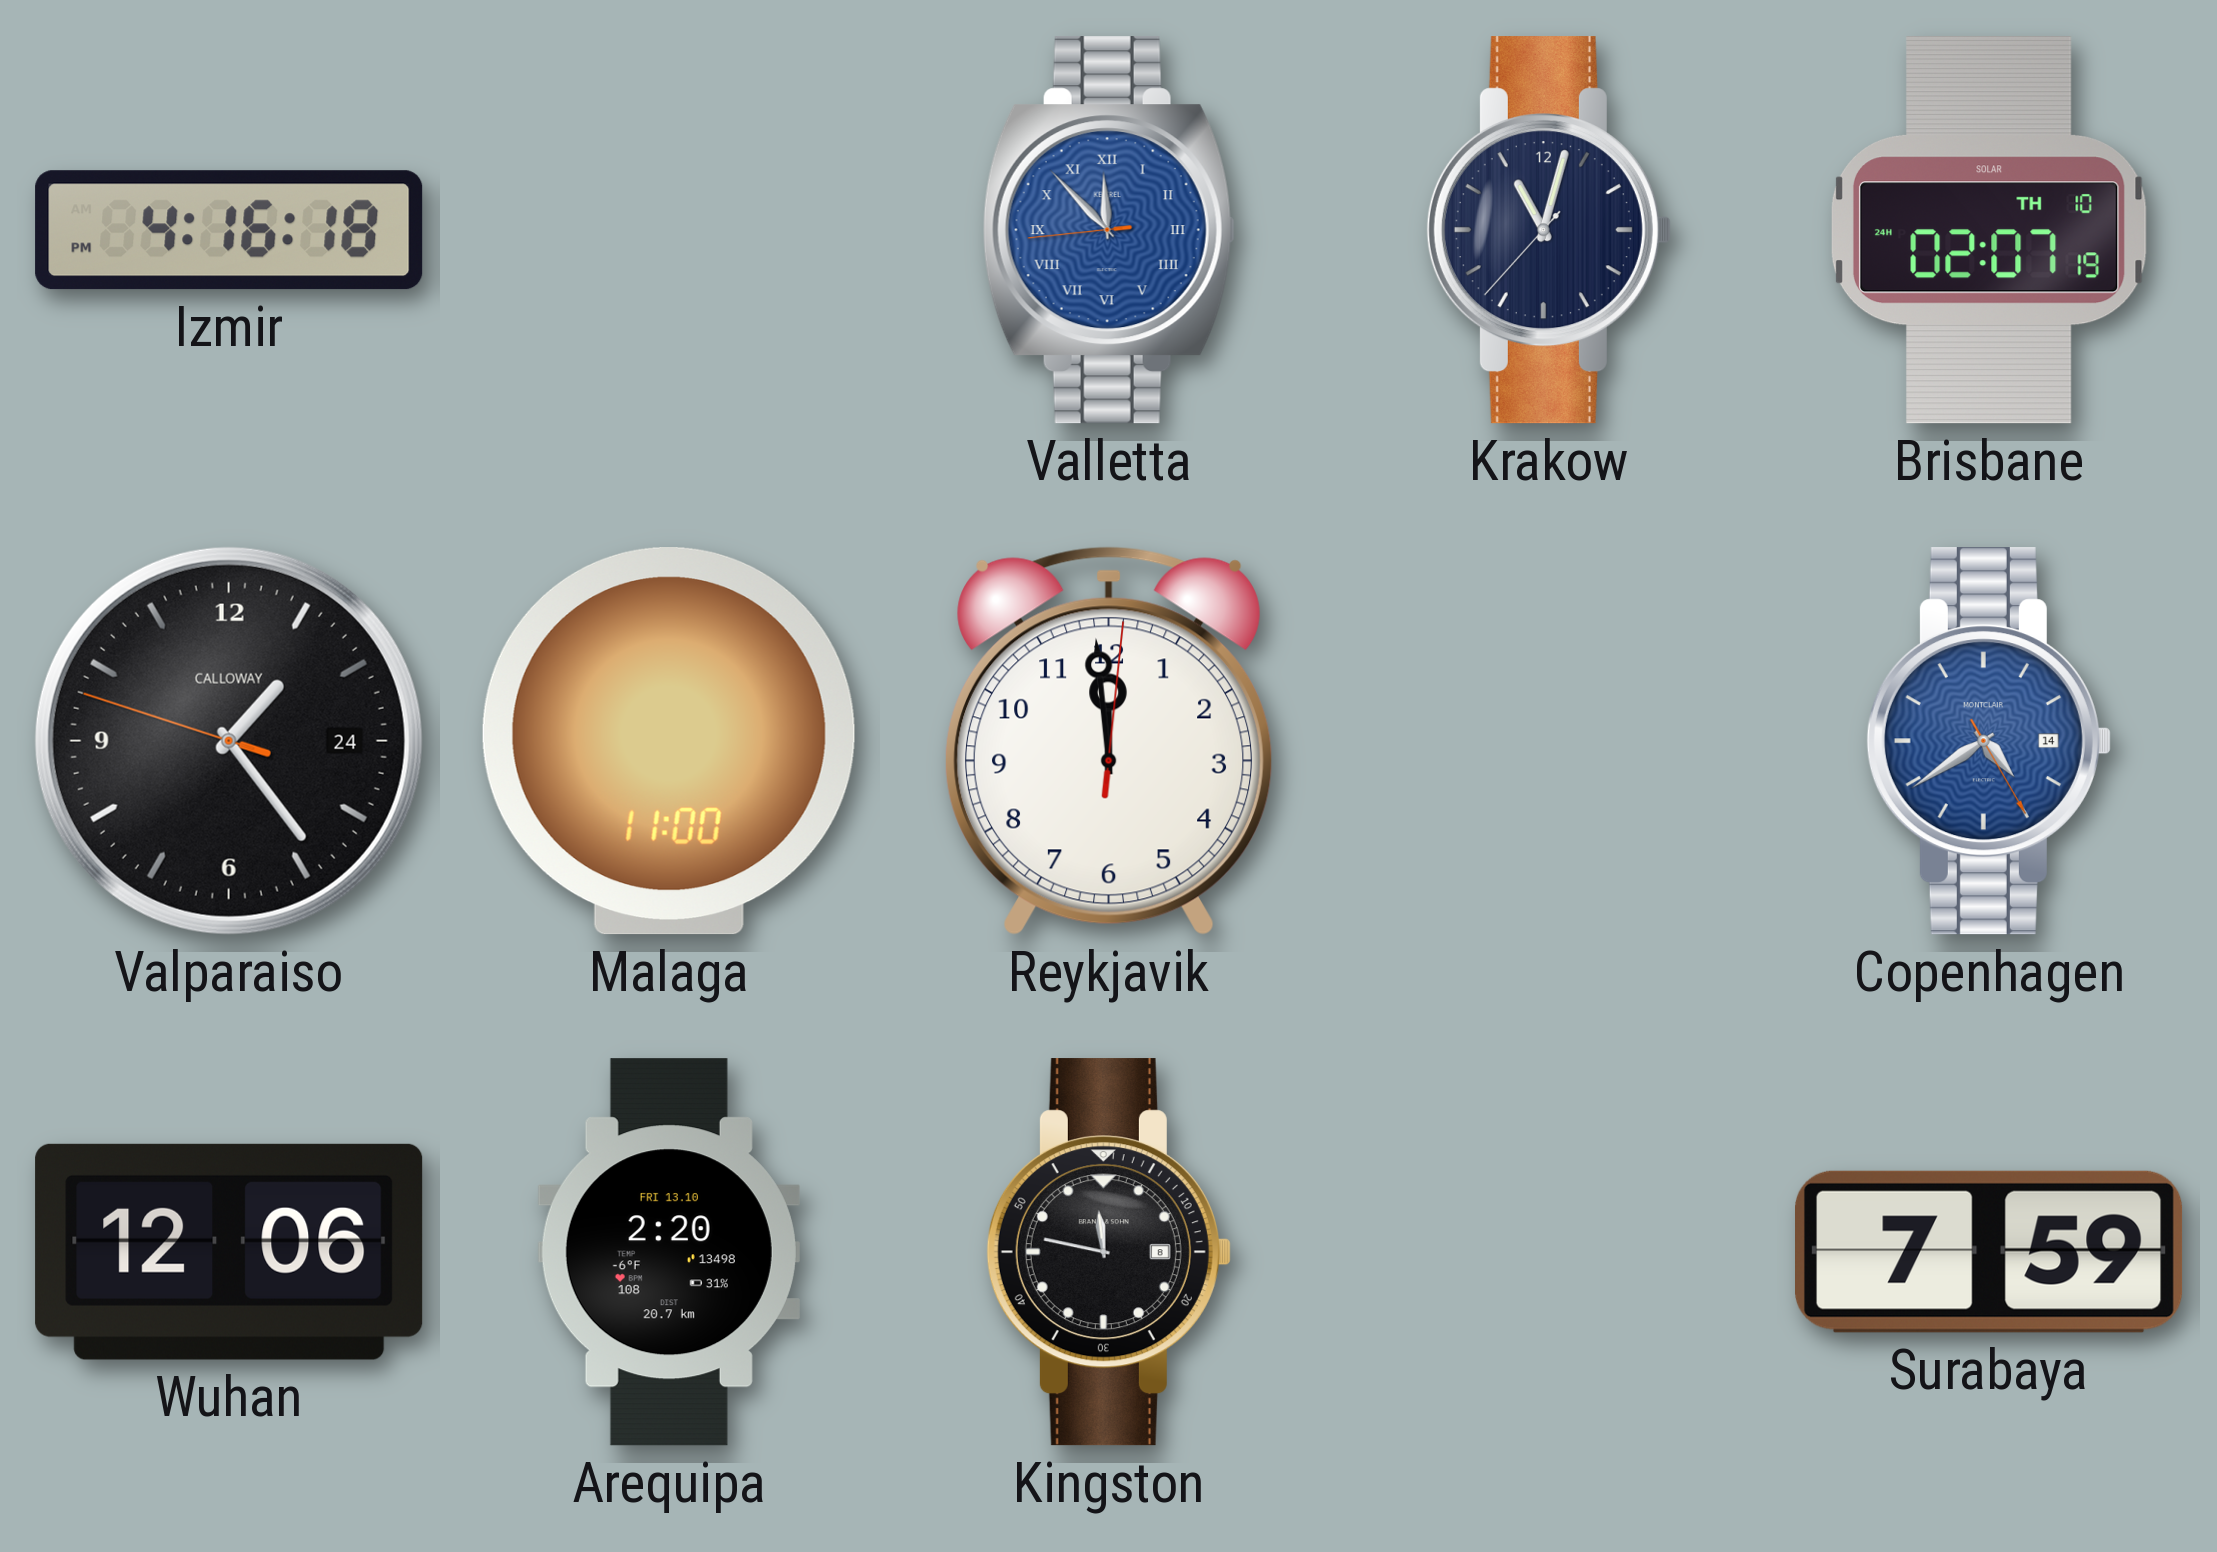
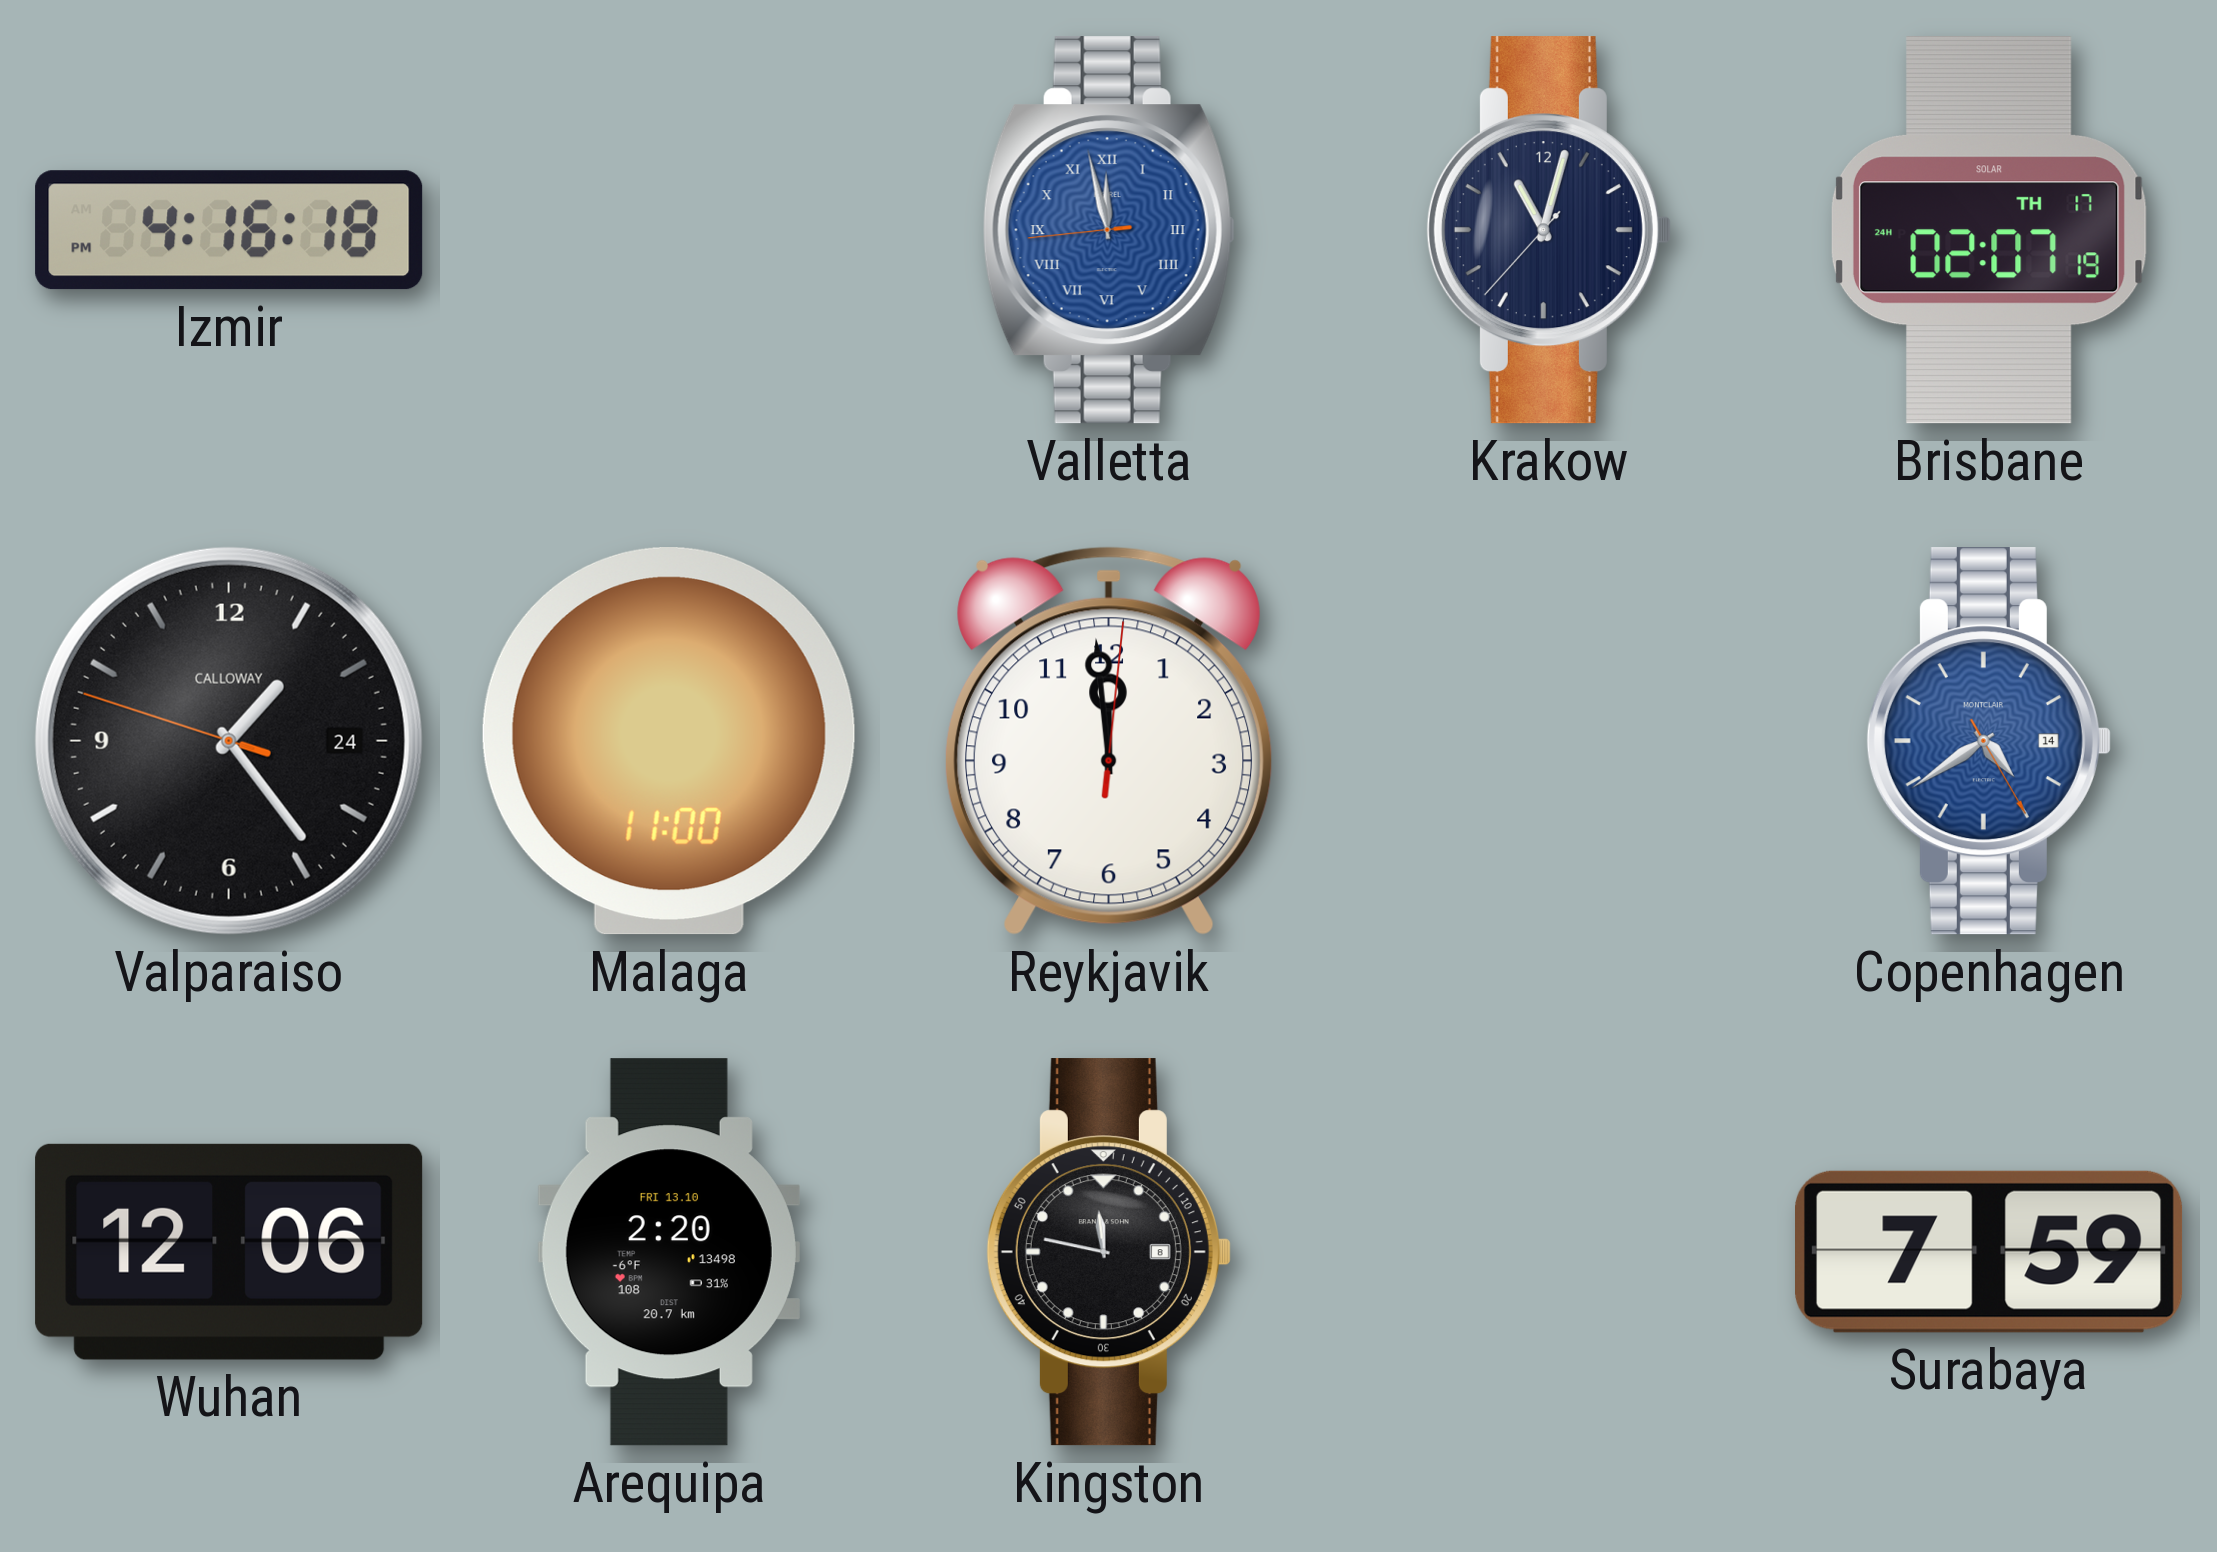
Valletta: 11:52 -> 11:57 (1109, 230)
Brisbane date: TH 10 -> TH 17 (1989, 230)
